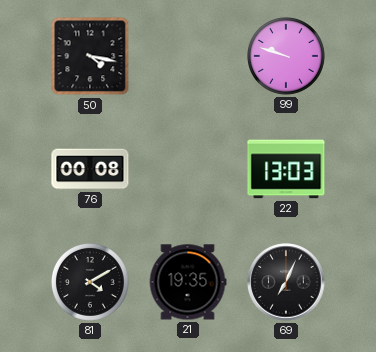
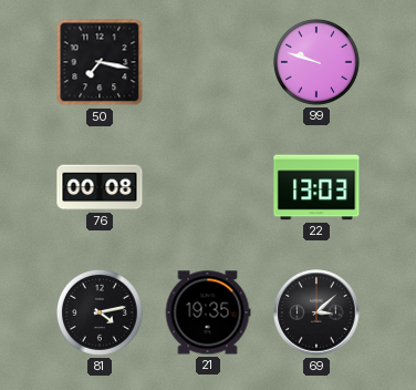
50: 4:17 -> 7:17 (100, 62)
81: 4:10 -> 4:13 (100, 312)
69: 7:04 -> 3:08 (316, 312)
